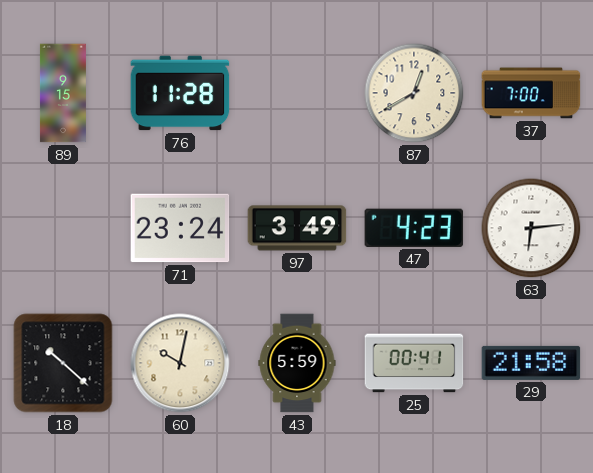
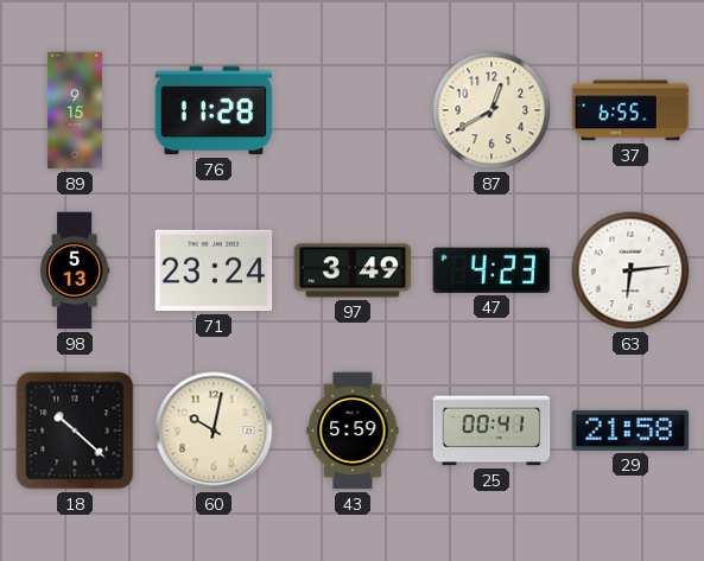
37: 7:00 -> 6:55 (630, 110)
98: none -> 5:13 (76, 270)
